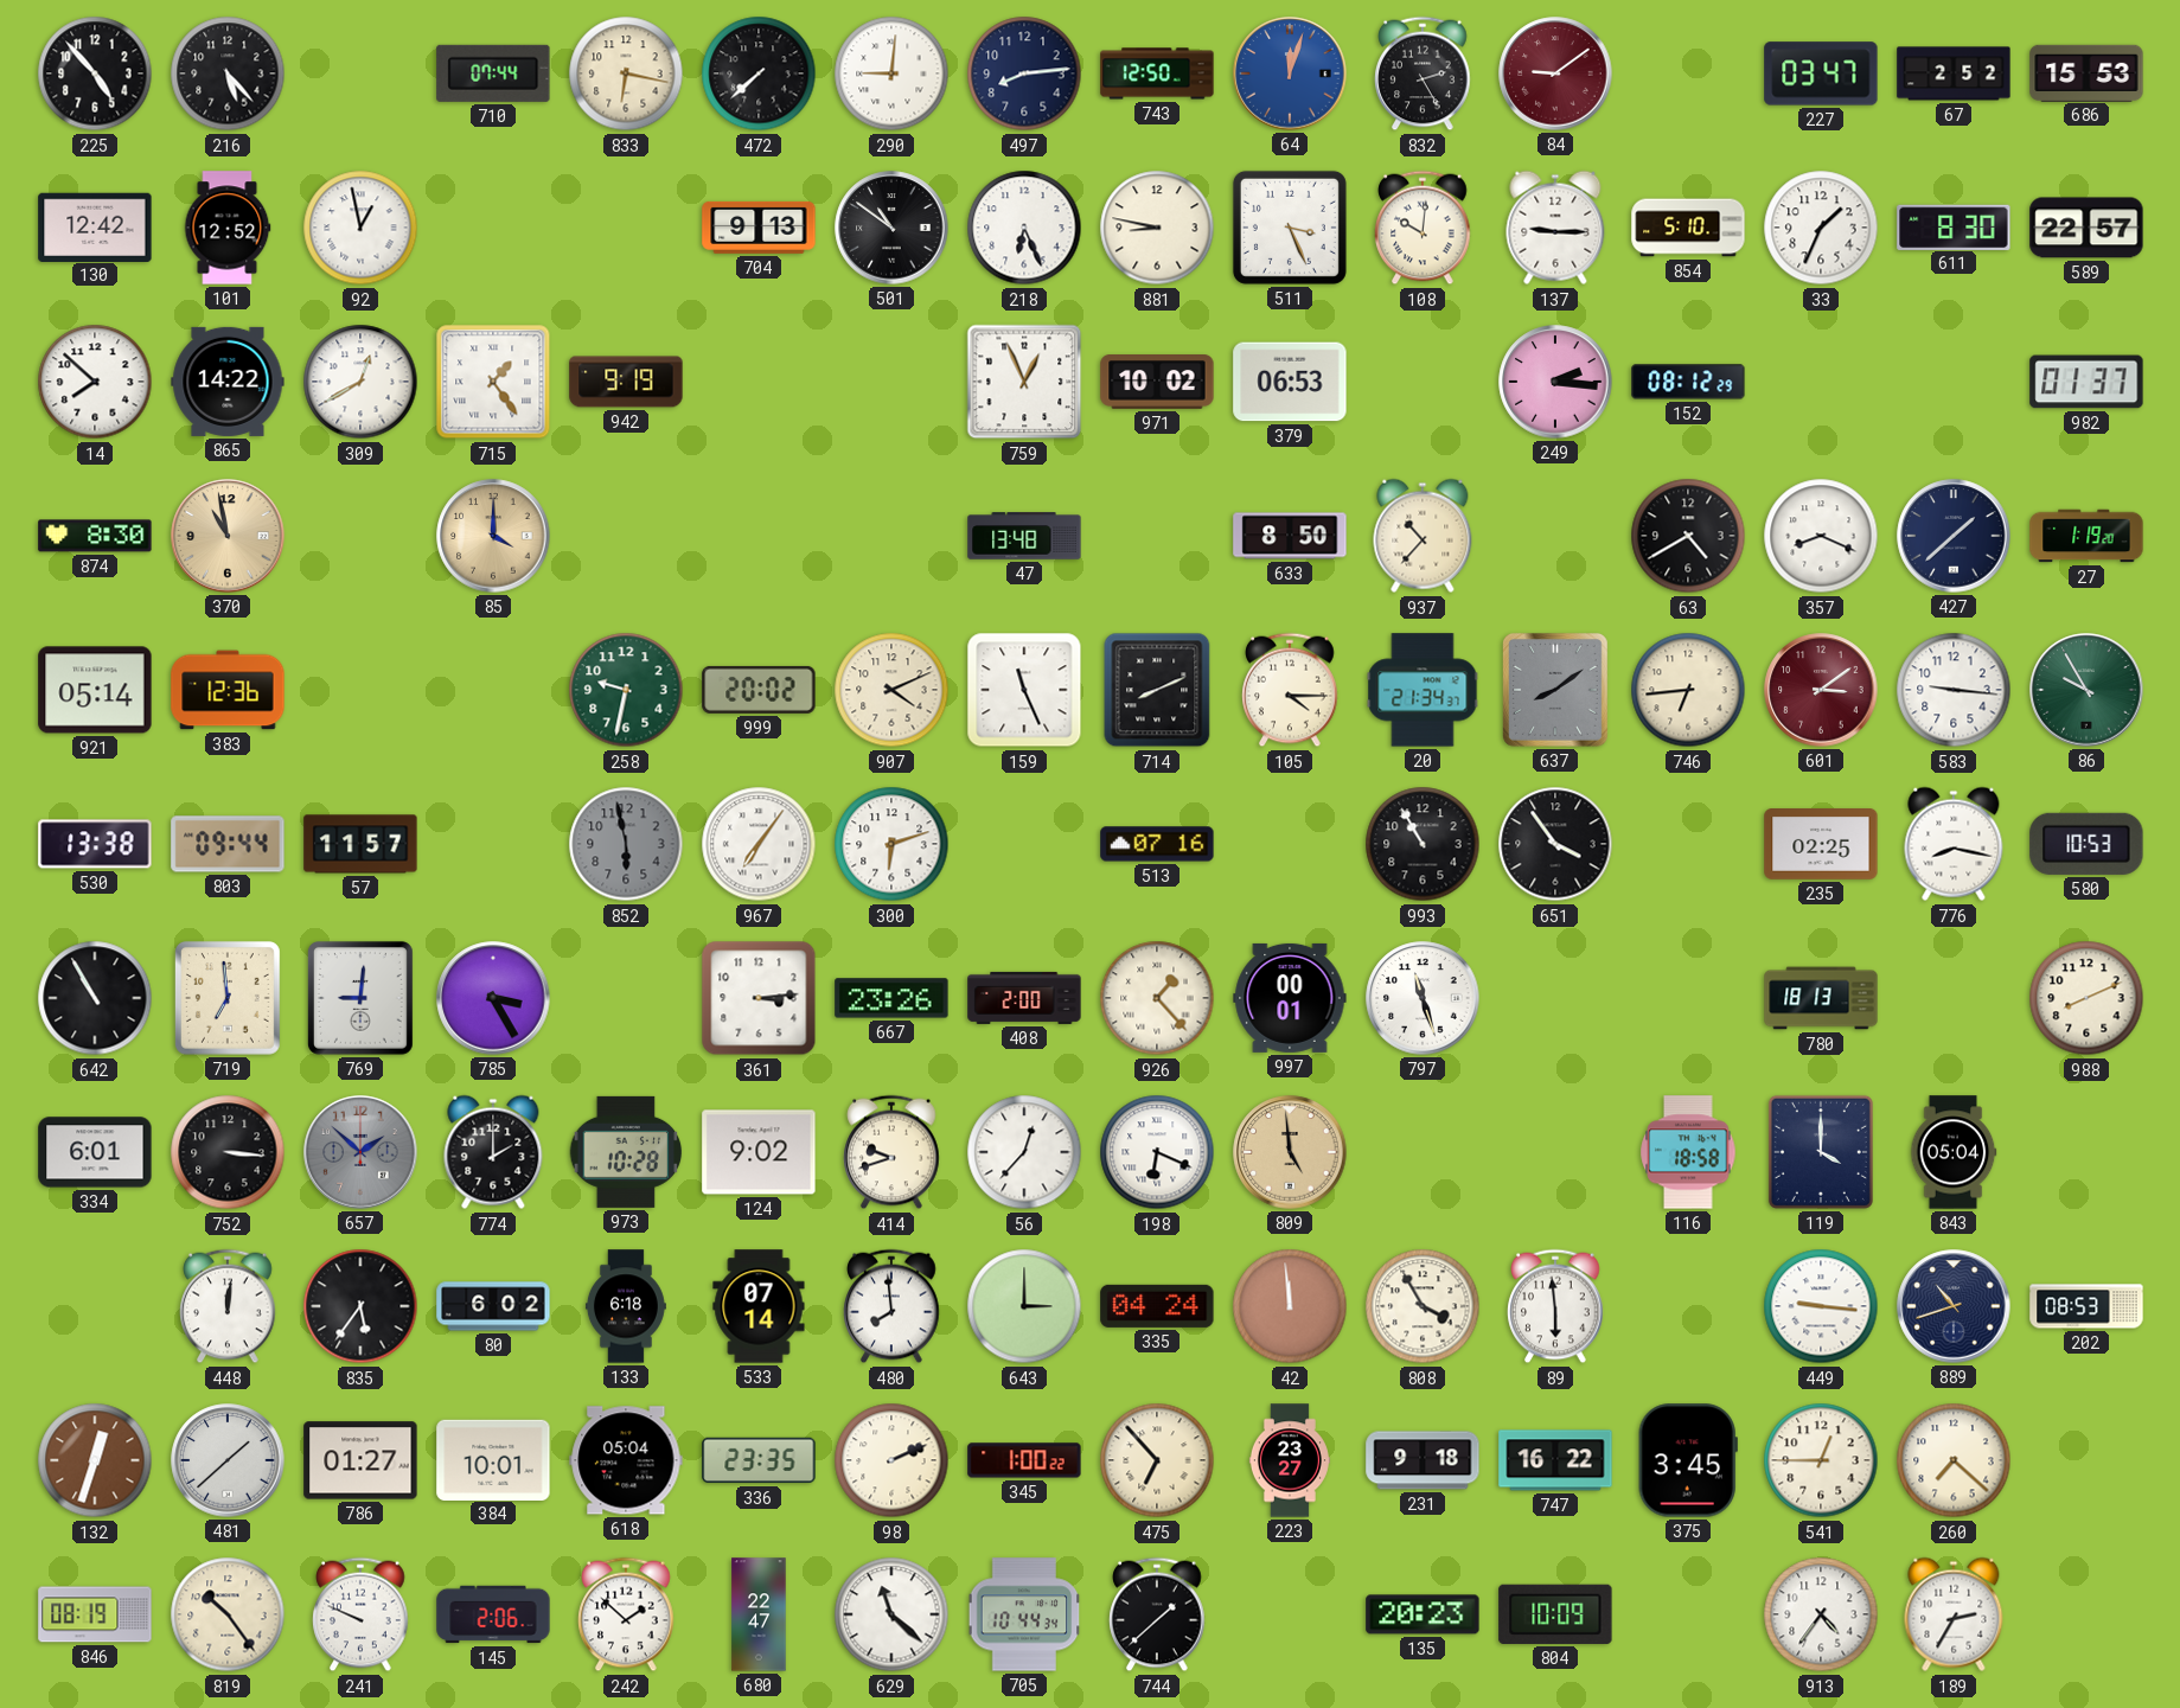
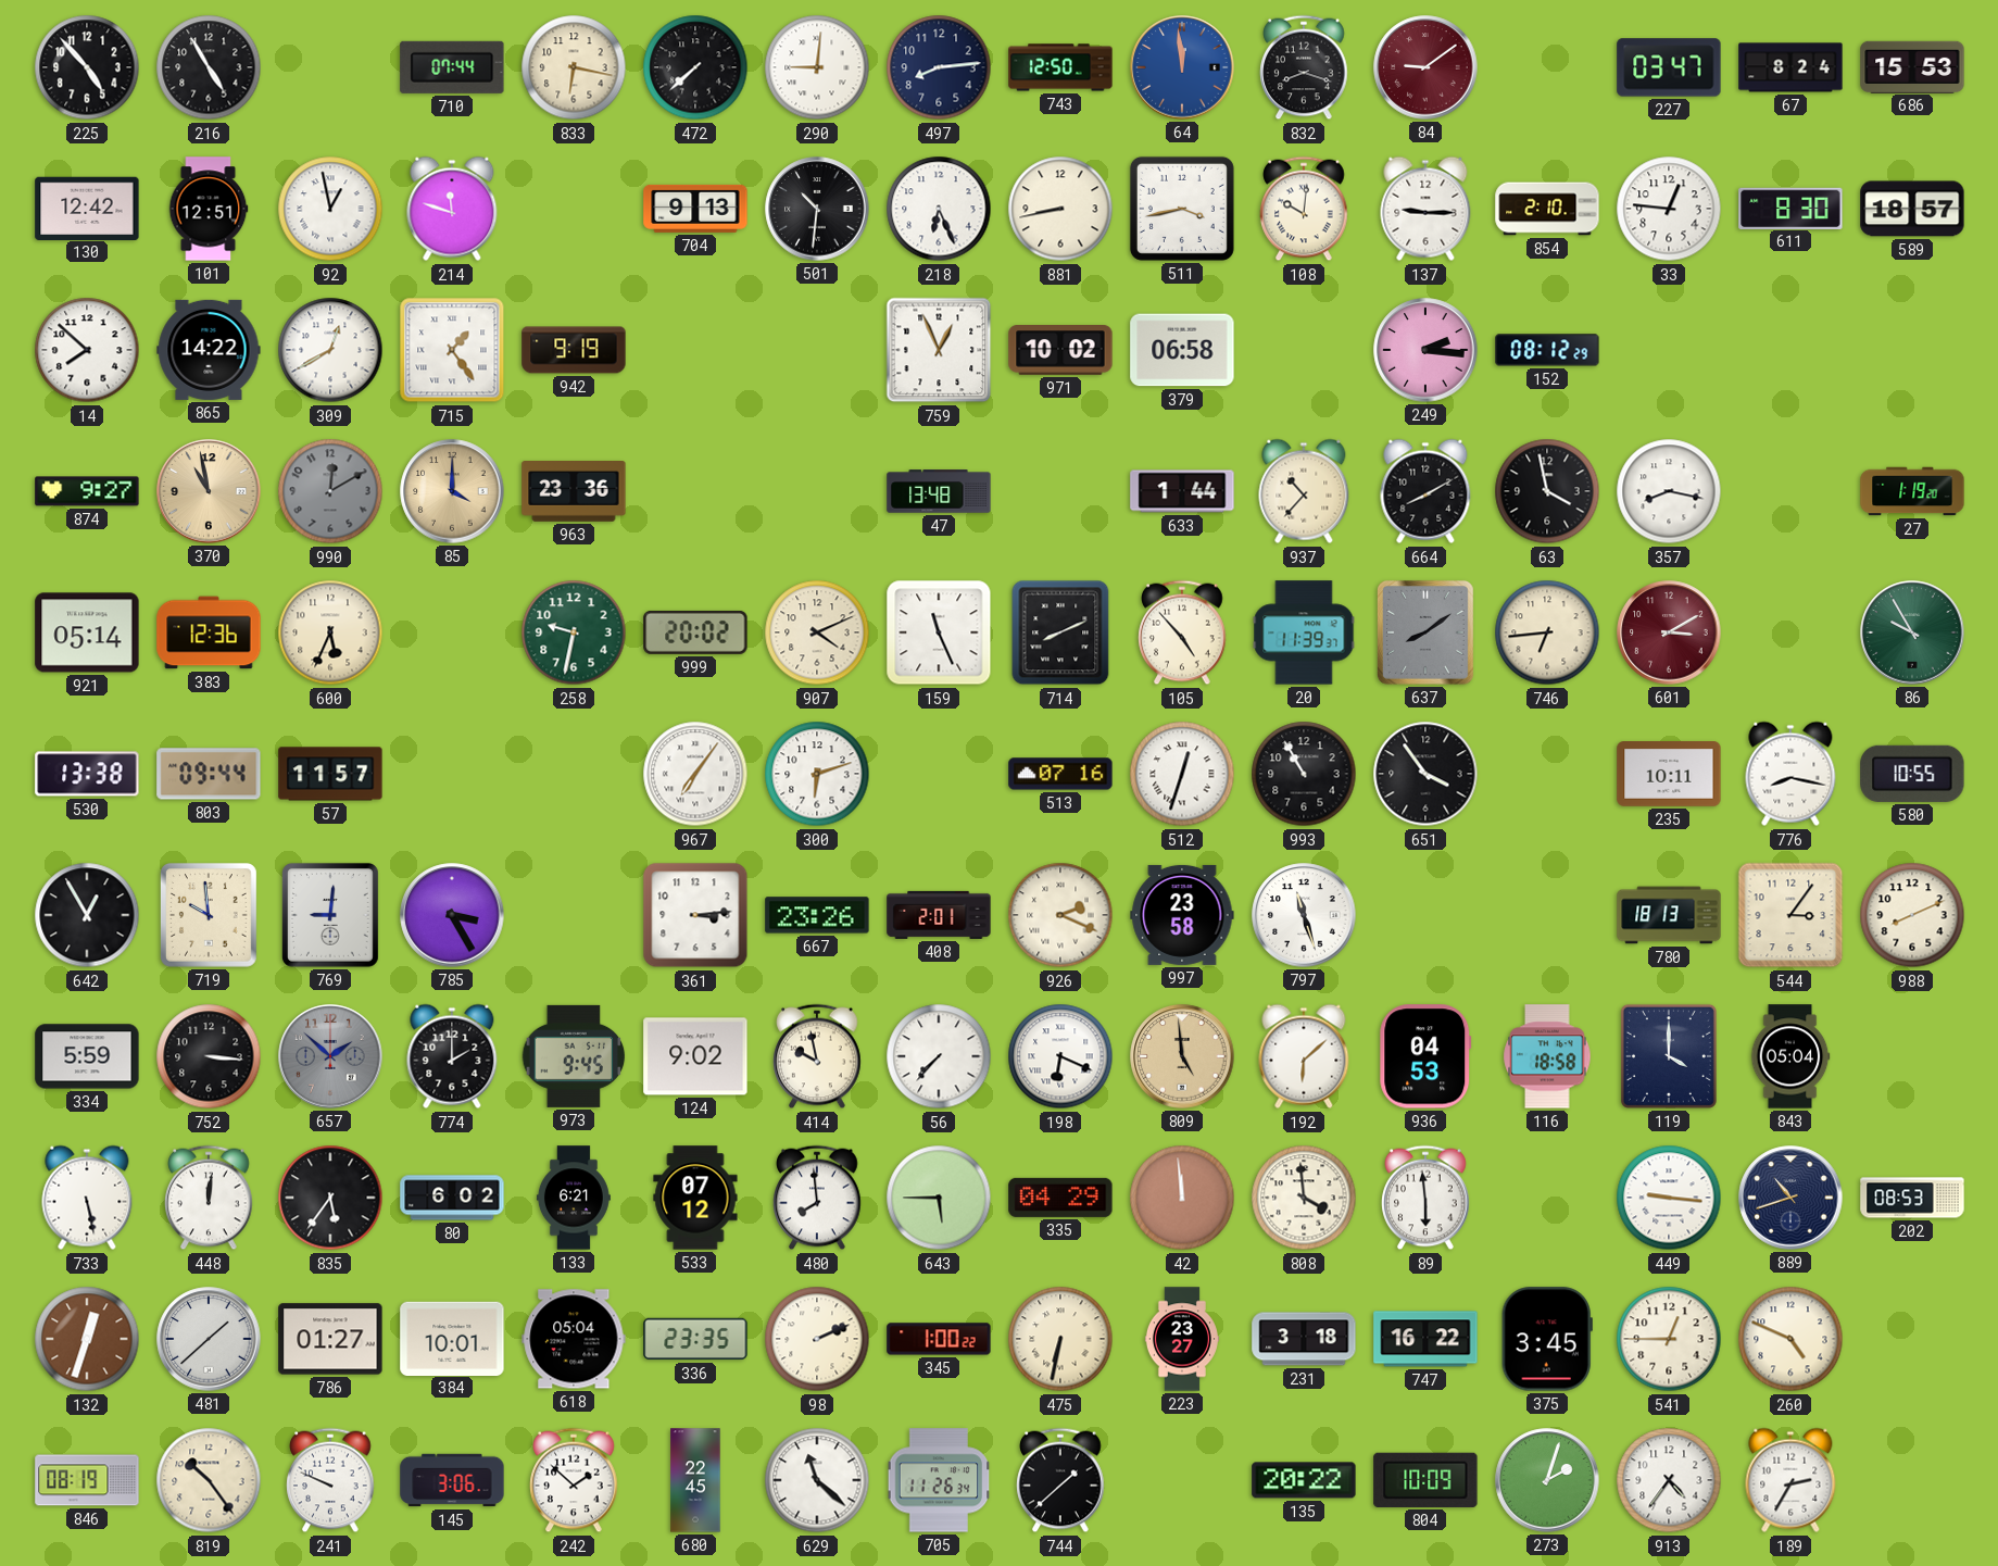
216: 5:23 -> 4:55 (209, 67)
64: 12:03 -> 11:59 (1182, 67)
832: 2:25 -> 8:18 (1304, 67)
67: 2:52 -> 8:24 (1790, 67)
101: 12:52 -> 12:51 (209, 209)
214: none -> 11:48 (452, 209)
501: 10:51 -> 10:31 (817, 209)
881: 8:47 -> 8:43 (1060, 209)
511: 3:26 -> 3:43 (1182, 209)
854: 5:10 -> 2:10 (1547, 209)
33: 1:34 -> 12:46 (1669, 209)
589: 22:57 -> 18:57 (1912, 209)
379: 06:53 -> 06:58 (1182, 350)
982: 01:37 -> none (2086, 382)
874: 8:30 -> 9:27 (87, 491)
990: none -> 12:10 (330, 491)
963: none -> 23:36 (574, 492)
633: 8:50 -> 1:44 (1182, 491)
664: none -> 8:10 (1425, 491)
63: 4:40 -> 3:58 (1547, 491)
357: 8:19 -> 8:17 (1669, 491)
427: 1:38 -> none (1954, 536)
600: none -> 5:34 (330, 632)
105: 4:15 -> 4:53 (1182, 632)
20: 21:34 -> 11:39 (1304, 632)
601: 3:09 -> 3:10 (1669, 632)
583: 9:16 -> none (1954, 690)
852: 5:58 -> none (626, 844)
512: none -> 12:33 (1182, 774)
235: 02:25 -> 10:11 (1669, 775)
580: 10:53 -> 10:55 (1912, 774)
642: 10:55 -> 12:55 (87, 915)
719: 6:59 -> 9:59 (209, 915)
408: 2:00 -> 2:01 (939, 915)
926: 1:23 -> 2:19 (1060, 915)
997: 00:01 -> 23:58 (1182, 915)
544: none -> 3:06 (1790, 915)
334: 6:01 -> 5:59 (87, 1056)
973: 10:28 -> 9:45 (574, 1056)
414: 9:42 -> 9:58 (817, 1056)
56: 12:37 -> 7:37 (939, 1056)
192: none -> 6:08 (1304, 1056)
936: none -> 04:53 (1425, 1056)
733: none -> 5:28 (87, 1198)
133: 6:18 -> 6:21 (574, 1198)
533: 07:14 -> 07:12 (695, 1198)
643: 3:00 -> 5:45 (939, 1198)
335: 04:24 -> 04:29 (1060, 1198)
808: 3:55 -> 3:59 (1304, 1198)
475: 6:53 -> 6:32 (1060, 1339)
231: 9:18 -> 3:18 (1304, 1339)
260: 7:22 -> 4:49 (1790, 1339)
145: 2:06 -> 3:06 (452, 1480)
680: 22:47 -> 22:45 (695, 1480)
705: 10:44 -> 11:26 (939, 1480)
135: 20:23 -> 20:22 (1304, 1480)
273: none -> 2:03 (1547, 1480)
